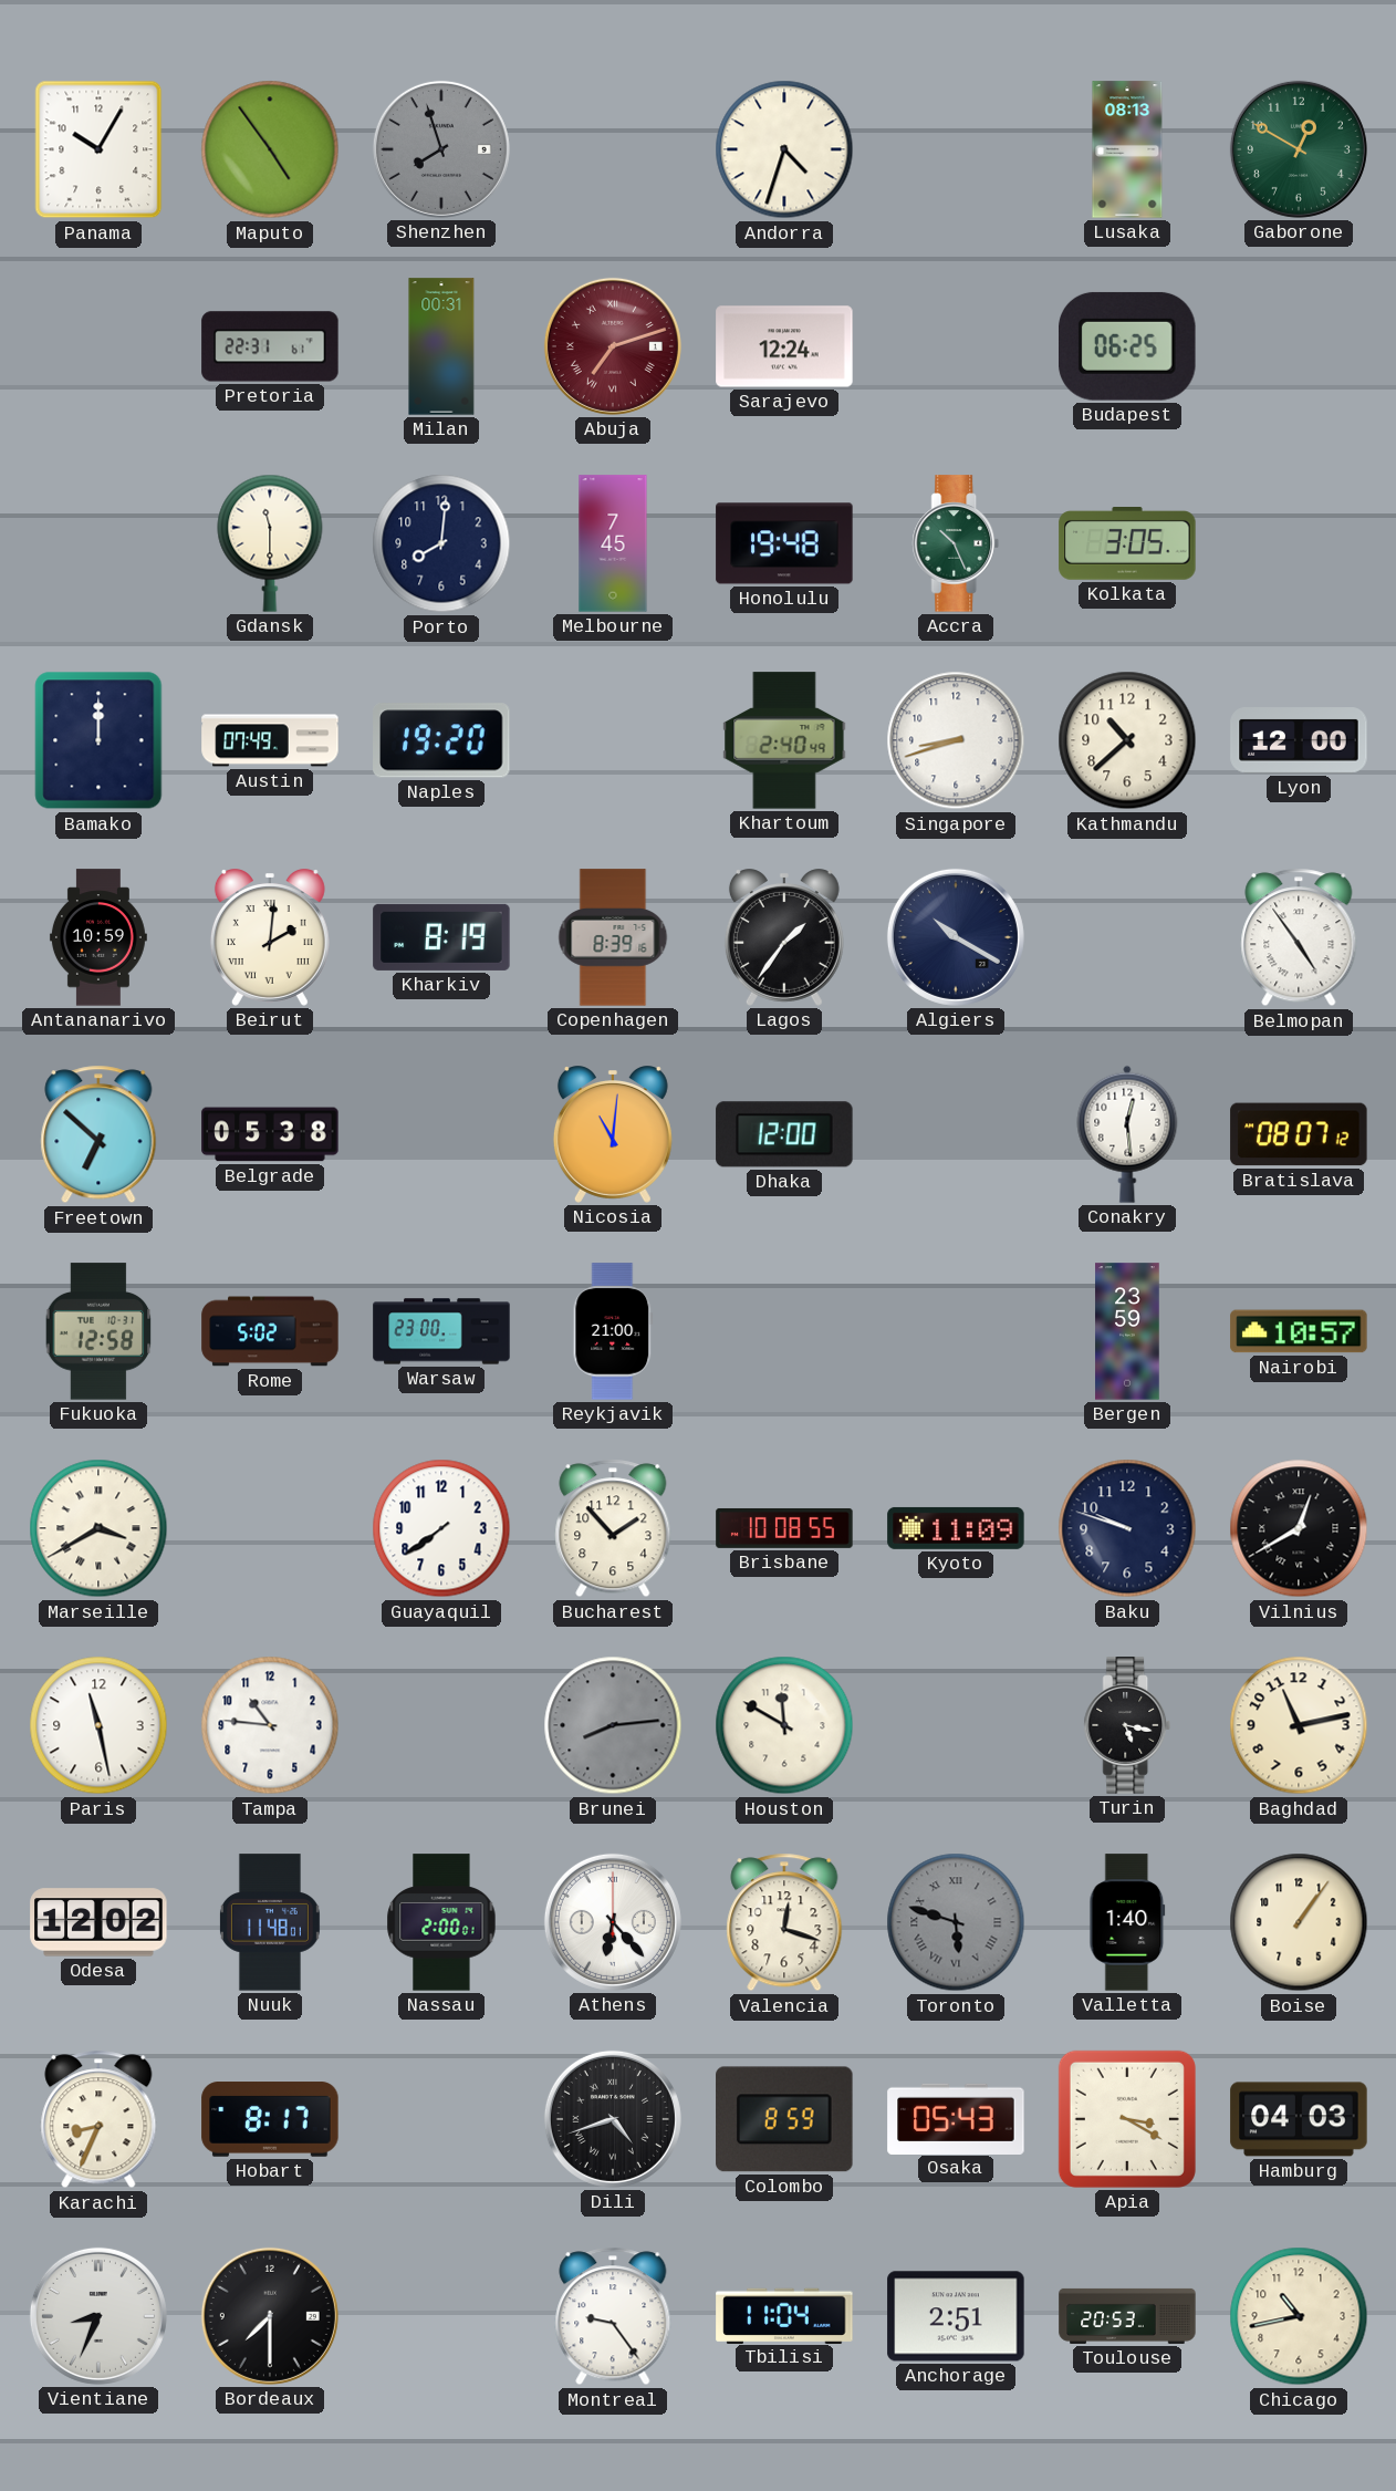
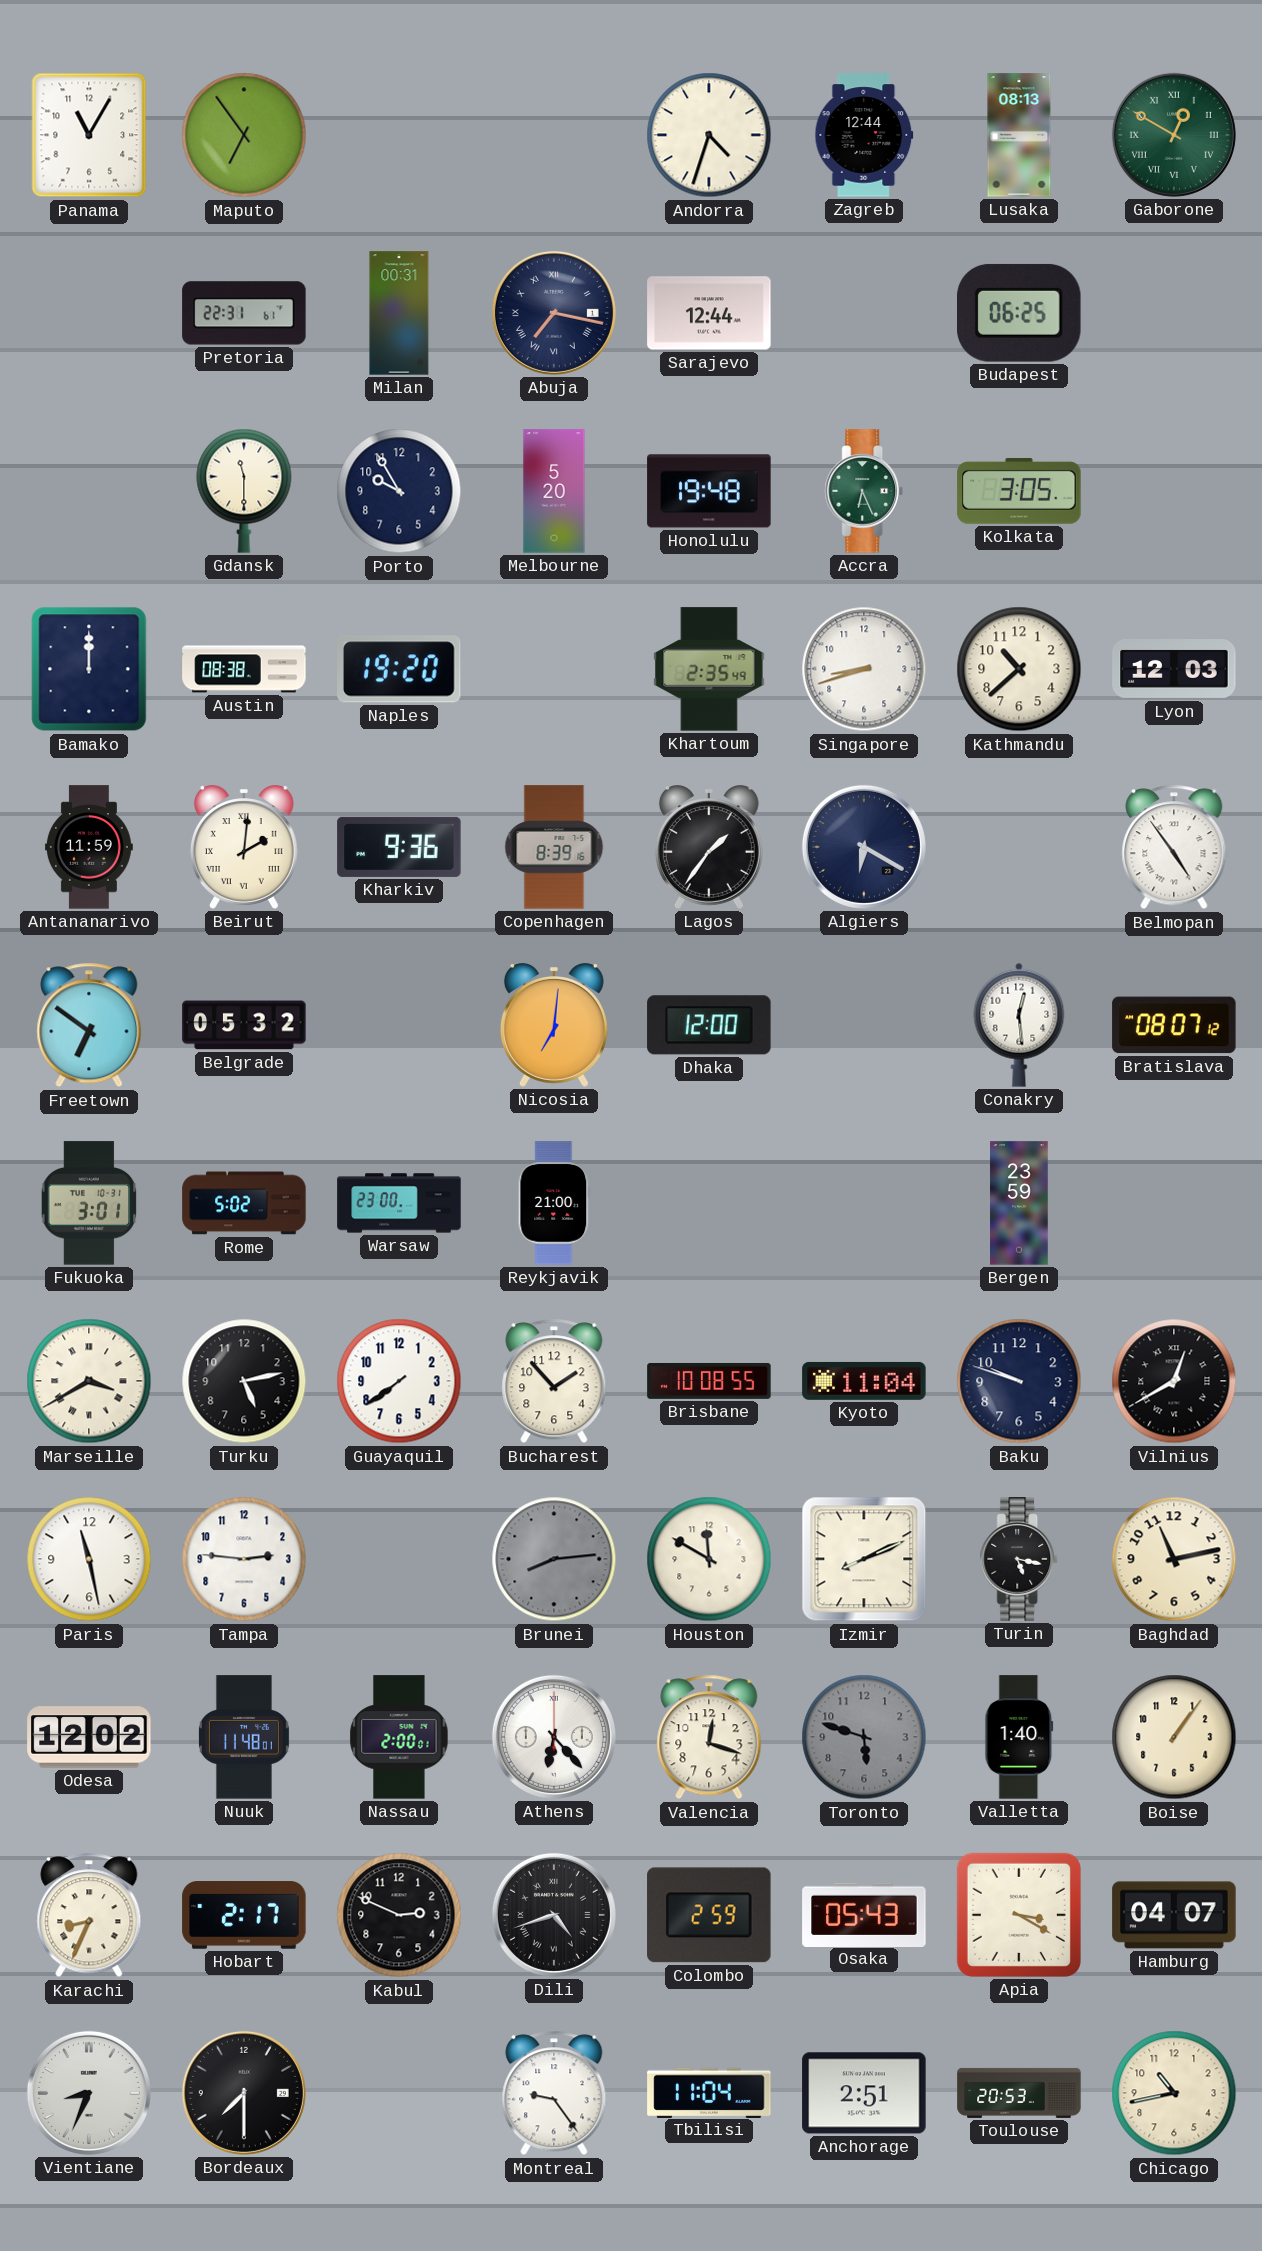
Panama: 10:05 -> 11:05 (89, 135)
Maputo: 4:54 -> 6:54 (244, 135)
Shenzhen: 7:57 -> none (441, 149)
Zagreb: none -> 12:44 (864, 135)
Gaborone numerals: Arabic -> Roman (1174, 135)
Abuja: 7:12 -> 7:17 (554, 313)
Abuja dial: burgundy -> navy (554, 313)
Sarajevo: 12:24 -> 12:44 (709, 313)
Porto: 8:01 -> 9:55 (399, 491)
Melbourne: 7:45 -> 5:20 (554, 491)
Accra: 10:26 -> 6:26 (864, 491)
Austin: 07:49 -> 08:38 (244, 669)
Khartoum: 2:40 -> 2:35 (709, 669)
Lyon: 12:00 -> 12:03 (1174, 669)
Antananarivo: 10:59 -> 11:59 (89, 847)
Kharkiv: 8:19 -> 9:36 (399, 847)
Algiers: 10:20 -> 6:20 (864, 847)
Freetown: 6:52 -> 6:51 (89, 1025)
Belgrade: 05:38 -> 05:32 (244, 1025)
Nicosia: 11:01 -> 7:01 (554, 1025)
Fukuoka: 12:58 -> 3:01 (89, 1203)
Nairobi: 10:57 -> none (1299, 1331)
Turku: none -> 5:13 (244, 1381)
Kyoto: 11:09 -> 11:04 (864, 1381)
Tampa: 10:46 -> 2:46 (244, 1559)
Izmir: none -> 8:11 (864, 1559)
Toronto numerals: Roman -> Arabic (864, 1737)
Hobart: 8:17 -> 2:17 (244, 1915)
Kabul: none -> 2:49 (399, 1915)
Colombo: 8:59 -> 2:59 (709, 1915)
Hamburg: 04:03 -> 04:07 (1174, 1915)
